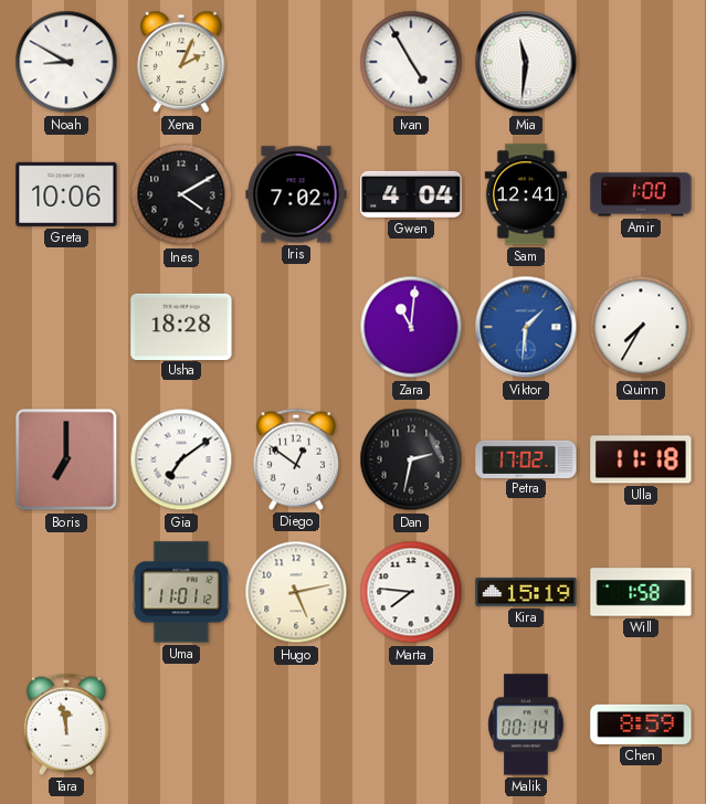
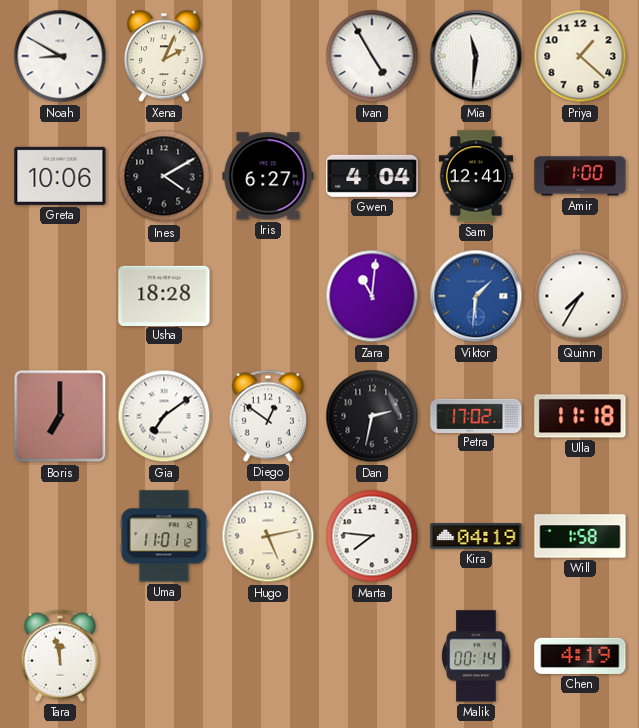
Priya: none -> 1:22 (580, 56)
Iris: 7:02 -> 6:27 (268, 176)
Kira: 15:19 -> 04:19 (476, 536)
Chen: 8:59 -> 4:19 (580, 656)
